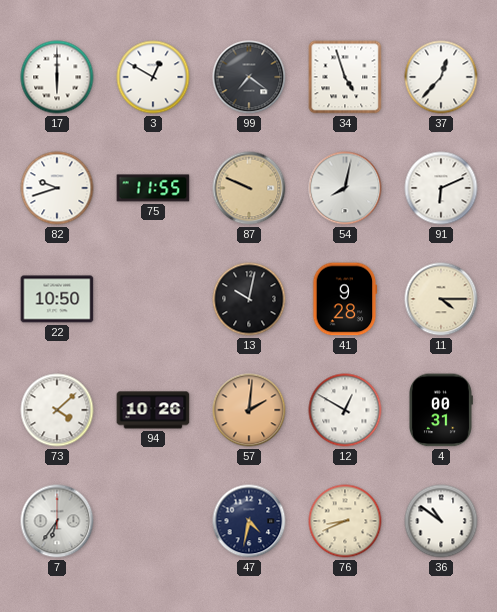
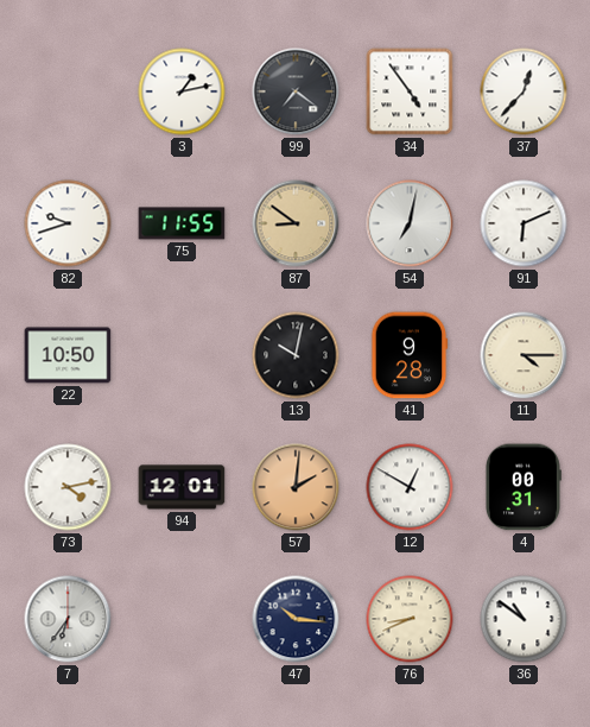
17: 6:00 -> none (57, 77)
3: 12:50 -> 1:13 (182, 91)
34: 4:57 -> 4:54 (410, 91)
87: 9:49 -> 8:51 (296, 223)
54: 8:02 -> 7:02 (410, 223)
73: 4:08 -> 4:13 (68, 487)
94: 10:26 -> 12:01 (182, 487)
47: 4:32 -> 10:16 (296, 619)
